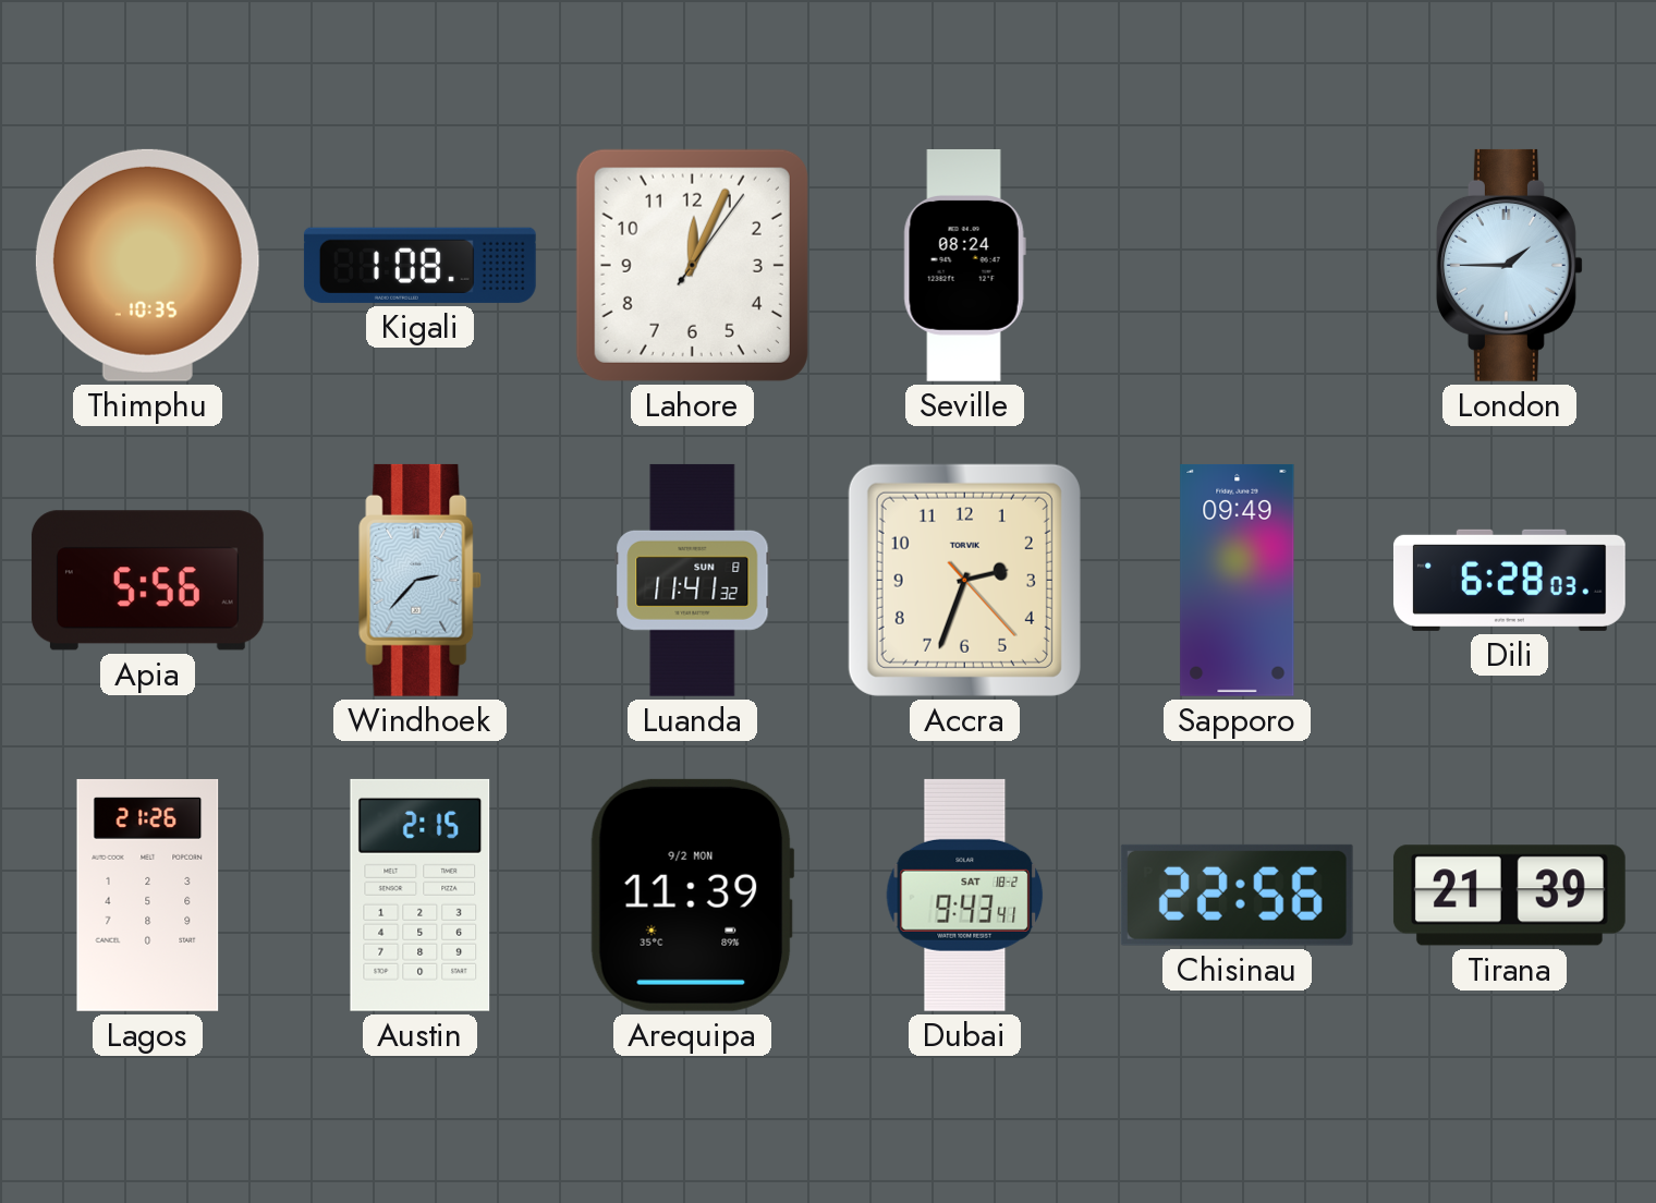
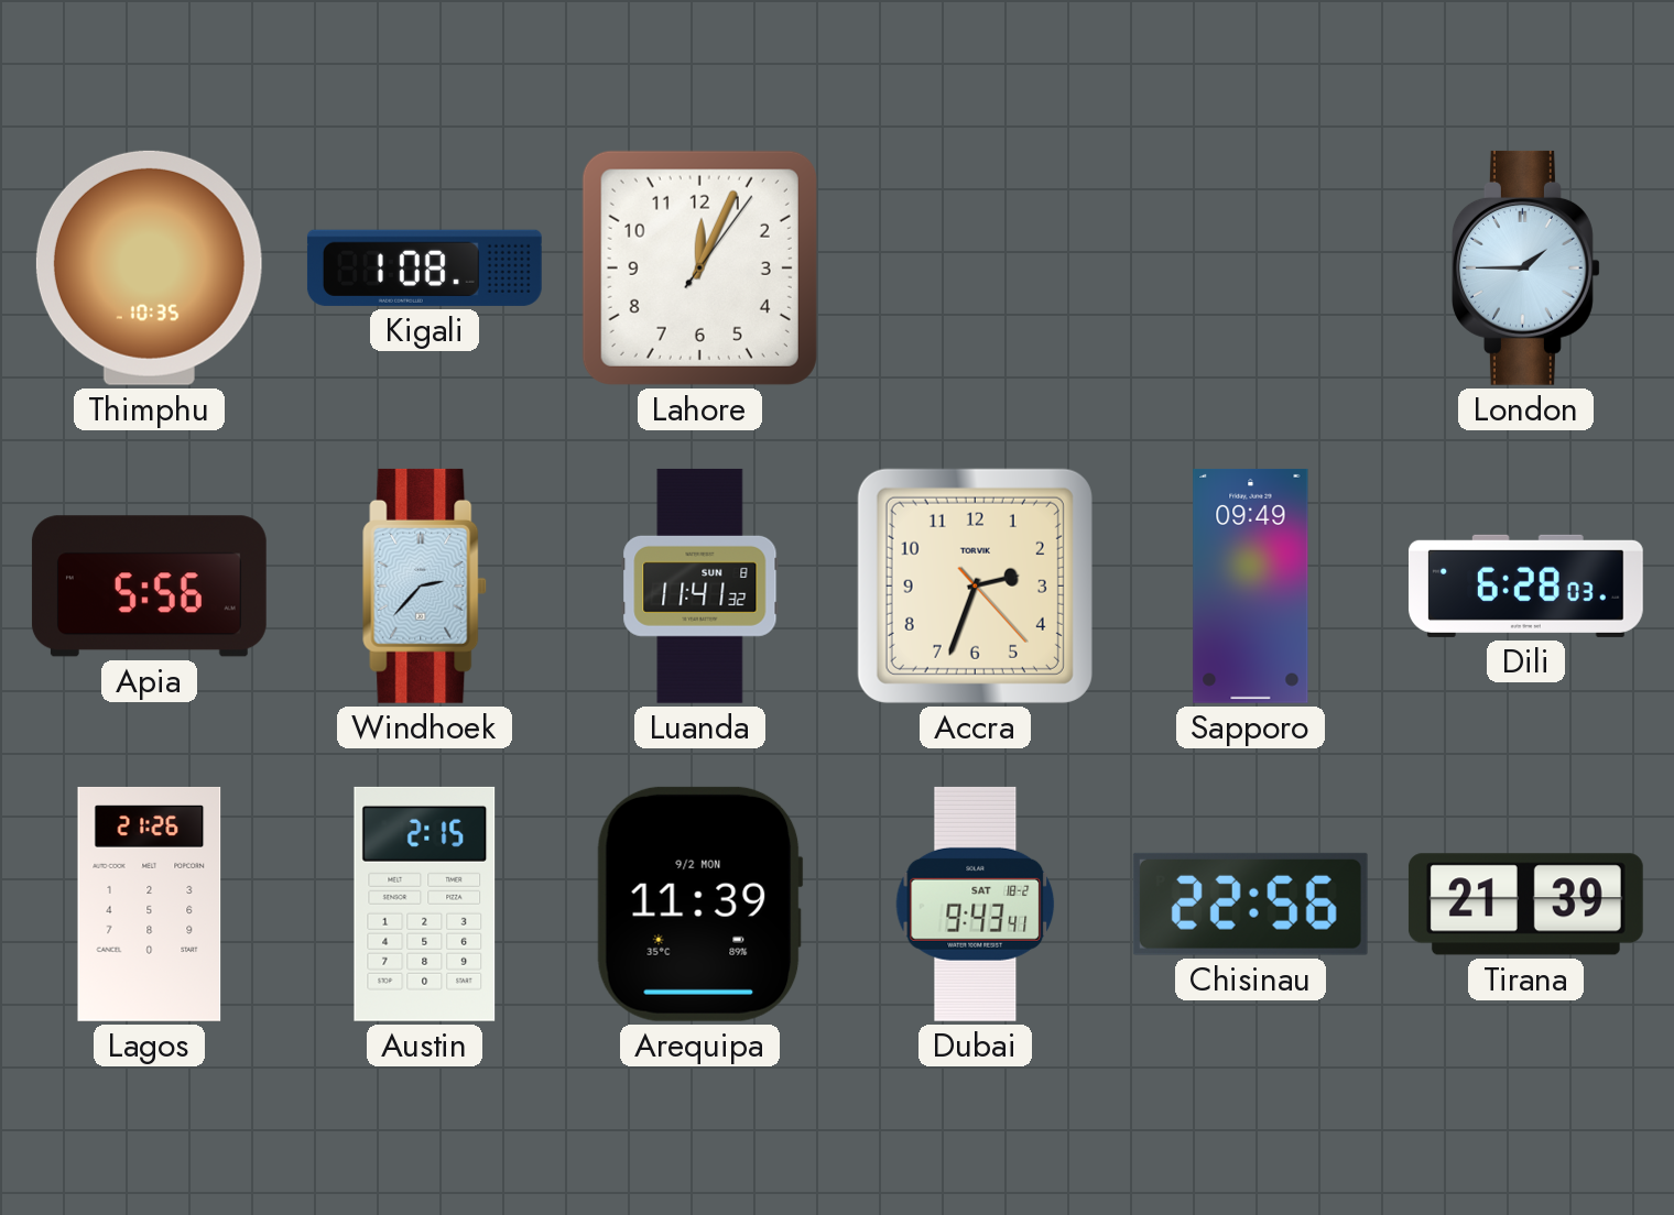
Seville: 08:24 -> none (964, 265)
